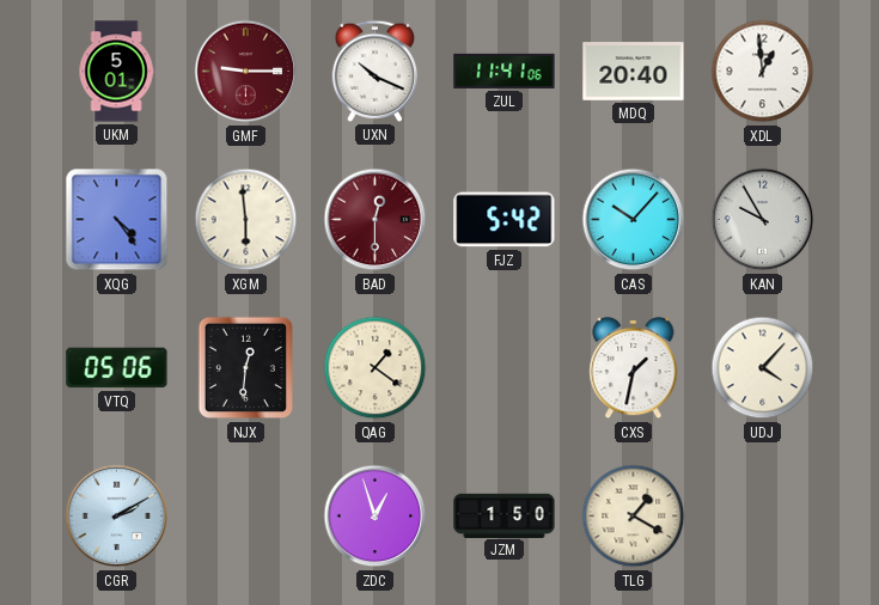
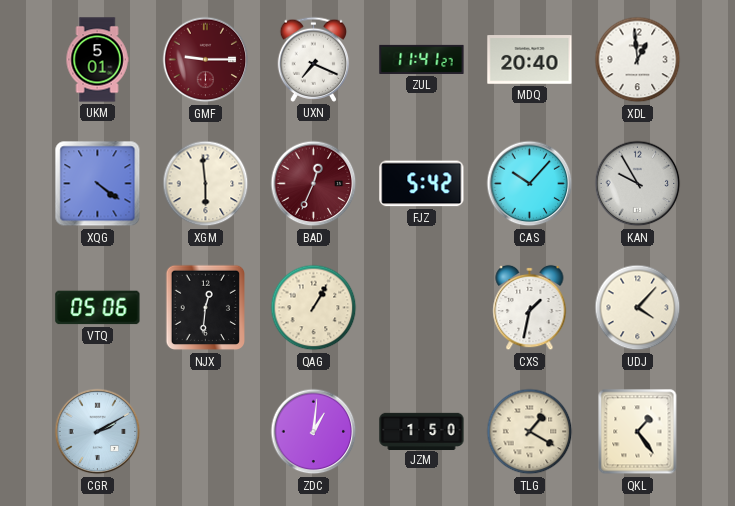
UXN: 10:19 -> 7:19 (314, 59)
ZUL: 11:41:06 -> 11:41:27 (422, 59)
XQG: 4:24 -> 4:21 (98, 184)
BAD: 12:30 -> 12:34 (314, 184)
QAG: 1:21 -> 1:05 (314, 308)
ZDC: 12:57 -> 1:01 (314, 432)
QKL: none -> 1:24 (638, 432)
